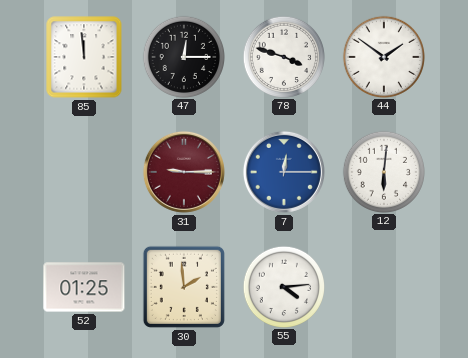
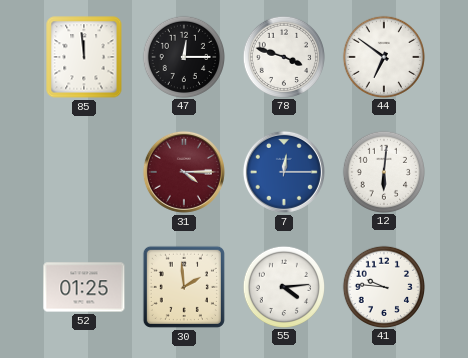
44: 1:51 -> 6:51 (383, 56)
31: 9:15 -> 4:15 (184, 172)
41: none -> 9:46 (383, 286)
